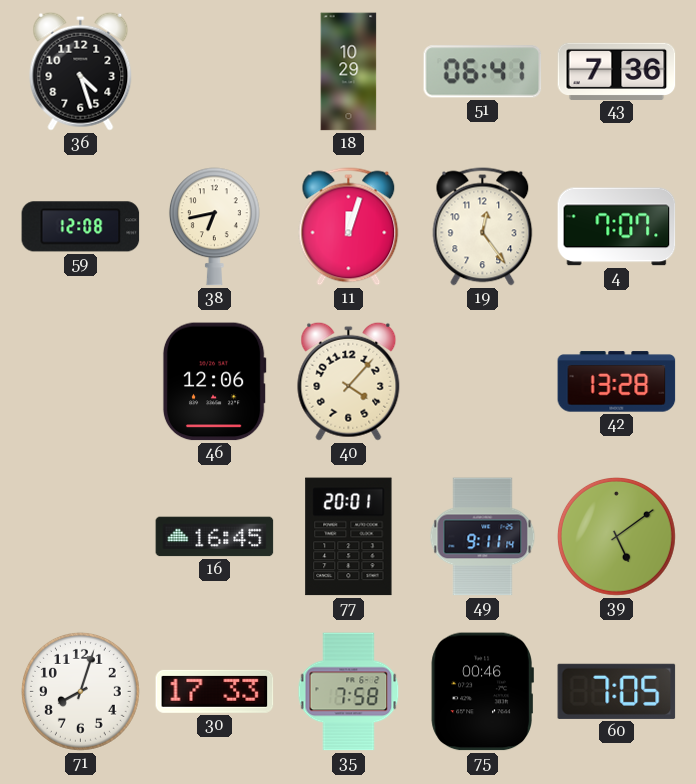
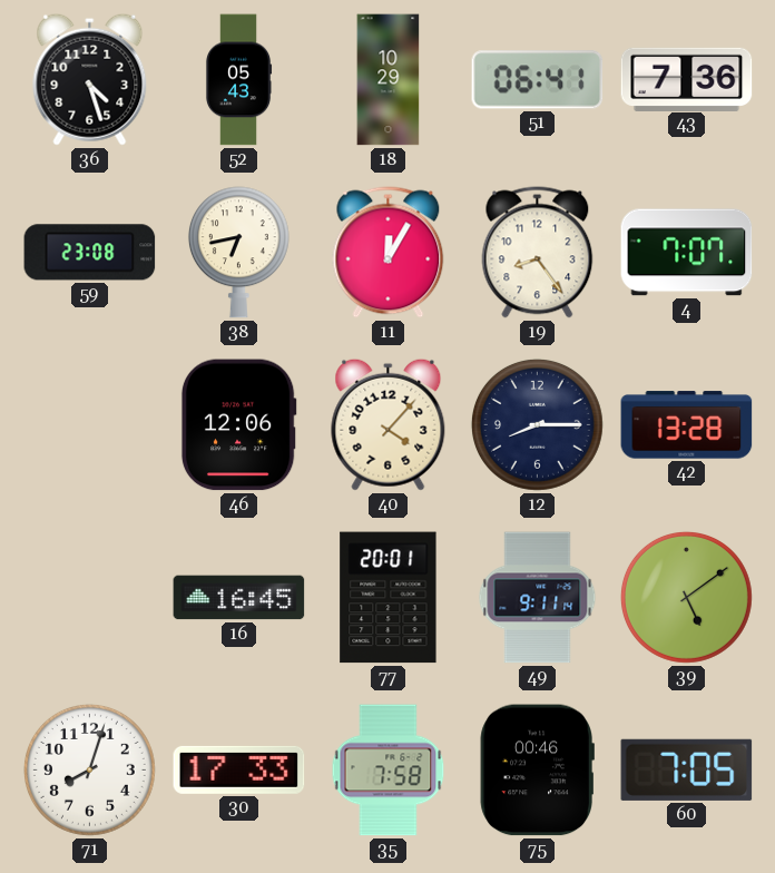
52: none -> 05:43 (238, 80)
59: 12:08 -> 23:08 (90, 253)
11: 12:03 -> 12:05 (389, 253)
19: 12:24 -> 8:24 (538, 253)
12: none -> 8:15 (537, 424)
